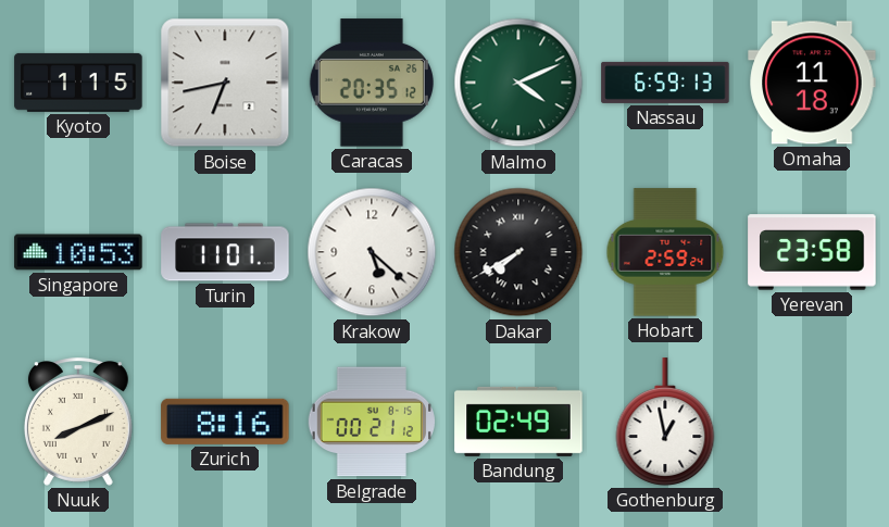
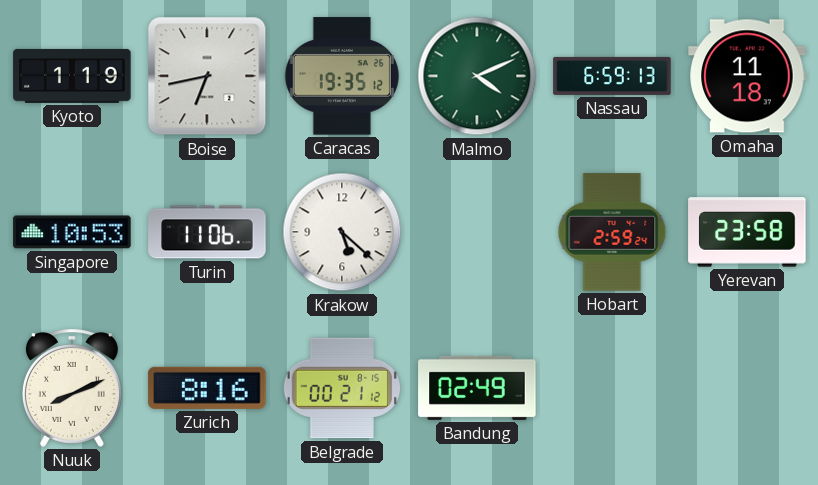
Kyoto: 1:15 -> 1:19 (72, 76)
Caracas: 20:35 -> 19:35 (342, 76)
Turin: 11:01 -> 11:06 (207, 232)
Dakar: 7:40 -> none (518, 252)
Gothenburg: 12:58 -> none (665, 422)
